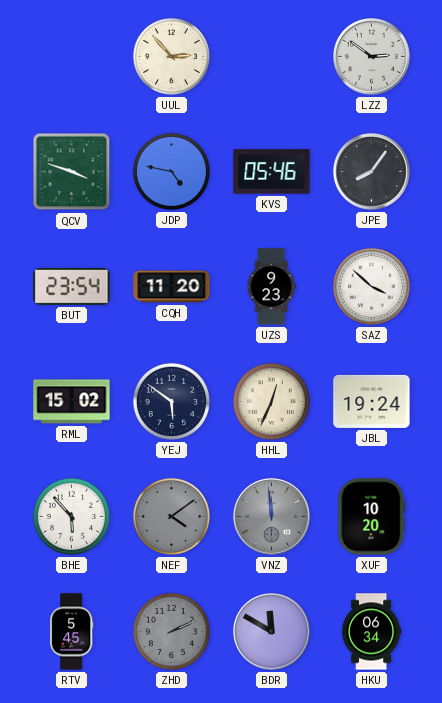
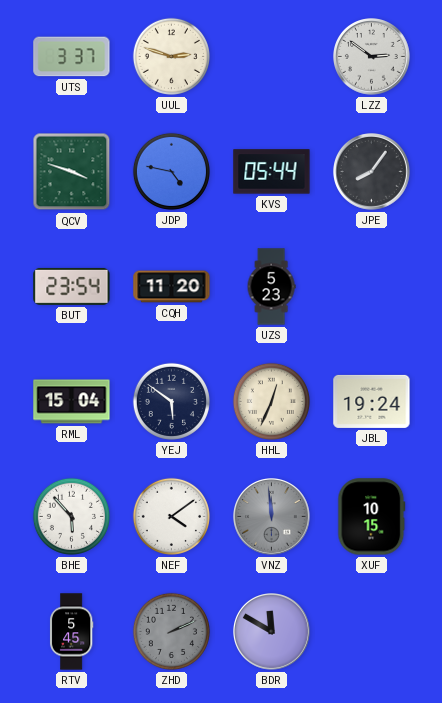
UTS: none -> 3:37 (72, 57)
UUL: 2:53 -> 2:48 (171, 56)
KVS: 05:46 -> 05:44 (272, 172)
UZS: 9:23 -> 5:23 (271, 287)
SAZ: 3:52 -> none (371, 286)
RML: 15:02 -> 15:04 (72, 402)
NEF dial: grey -> white (171, 516)
XUF: 10:20 -> 10:15 (372, 517)
HKU: 06:34 -> none (371, 632)
